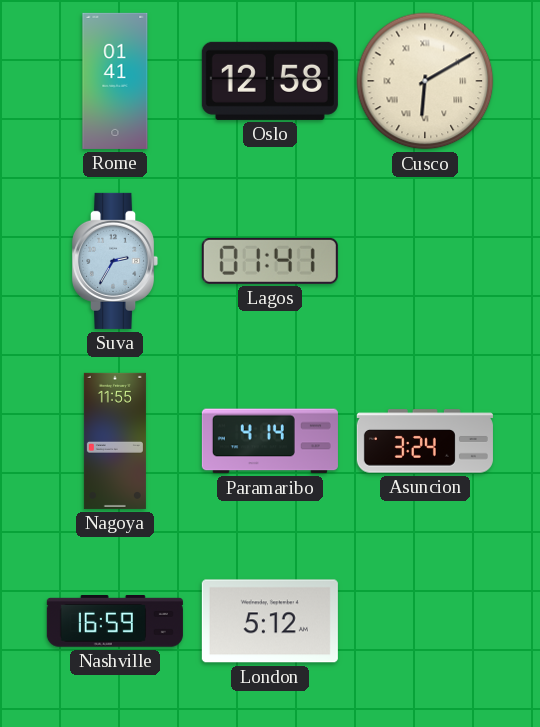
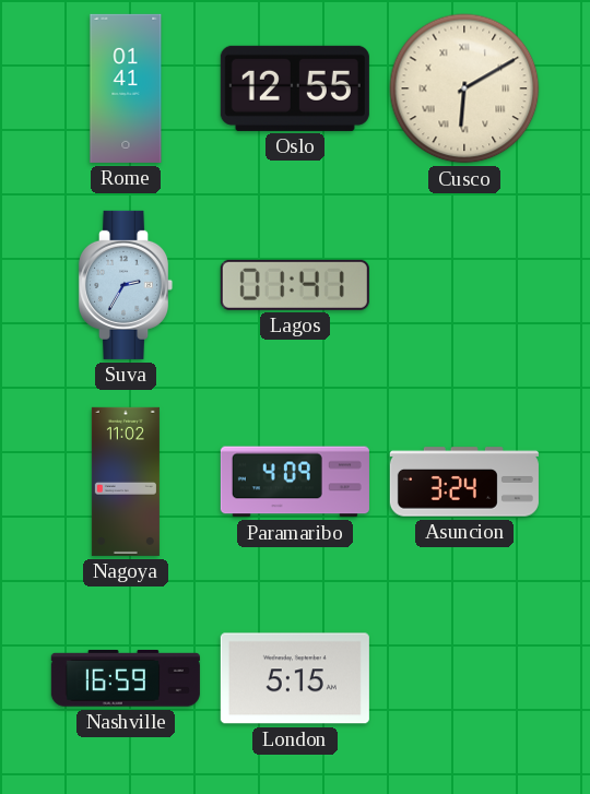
Oslo: 12:58 -> 12:55 (295, 88)
Nagoya: 11:55 -> 11:02 (126, 482)
Paramaribo: 4:14 -> 4:09 (295, 482)
London: 5:12 -> 5:15 (295, 678)
